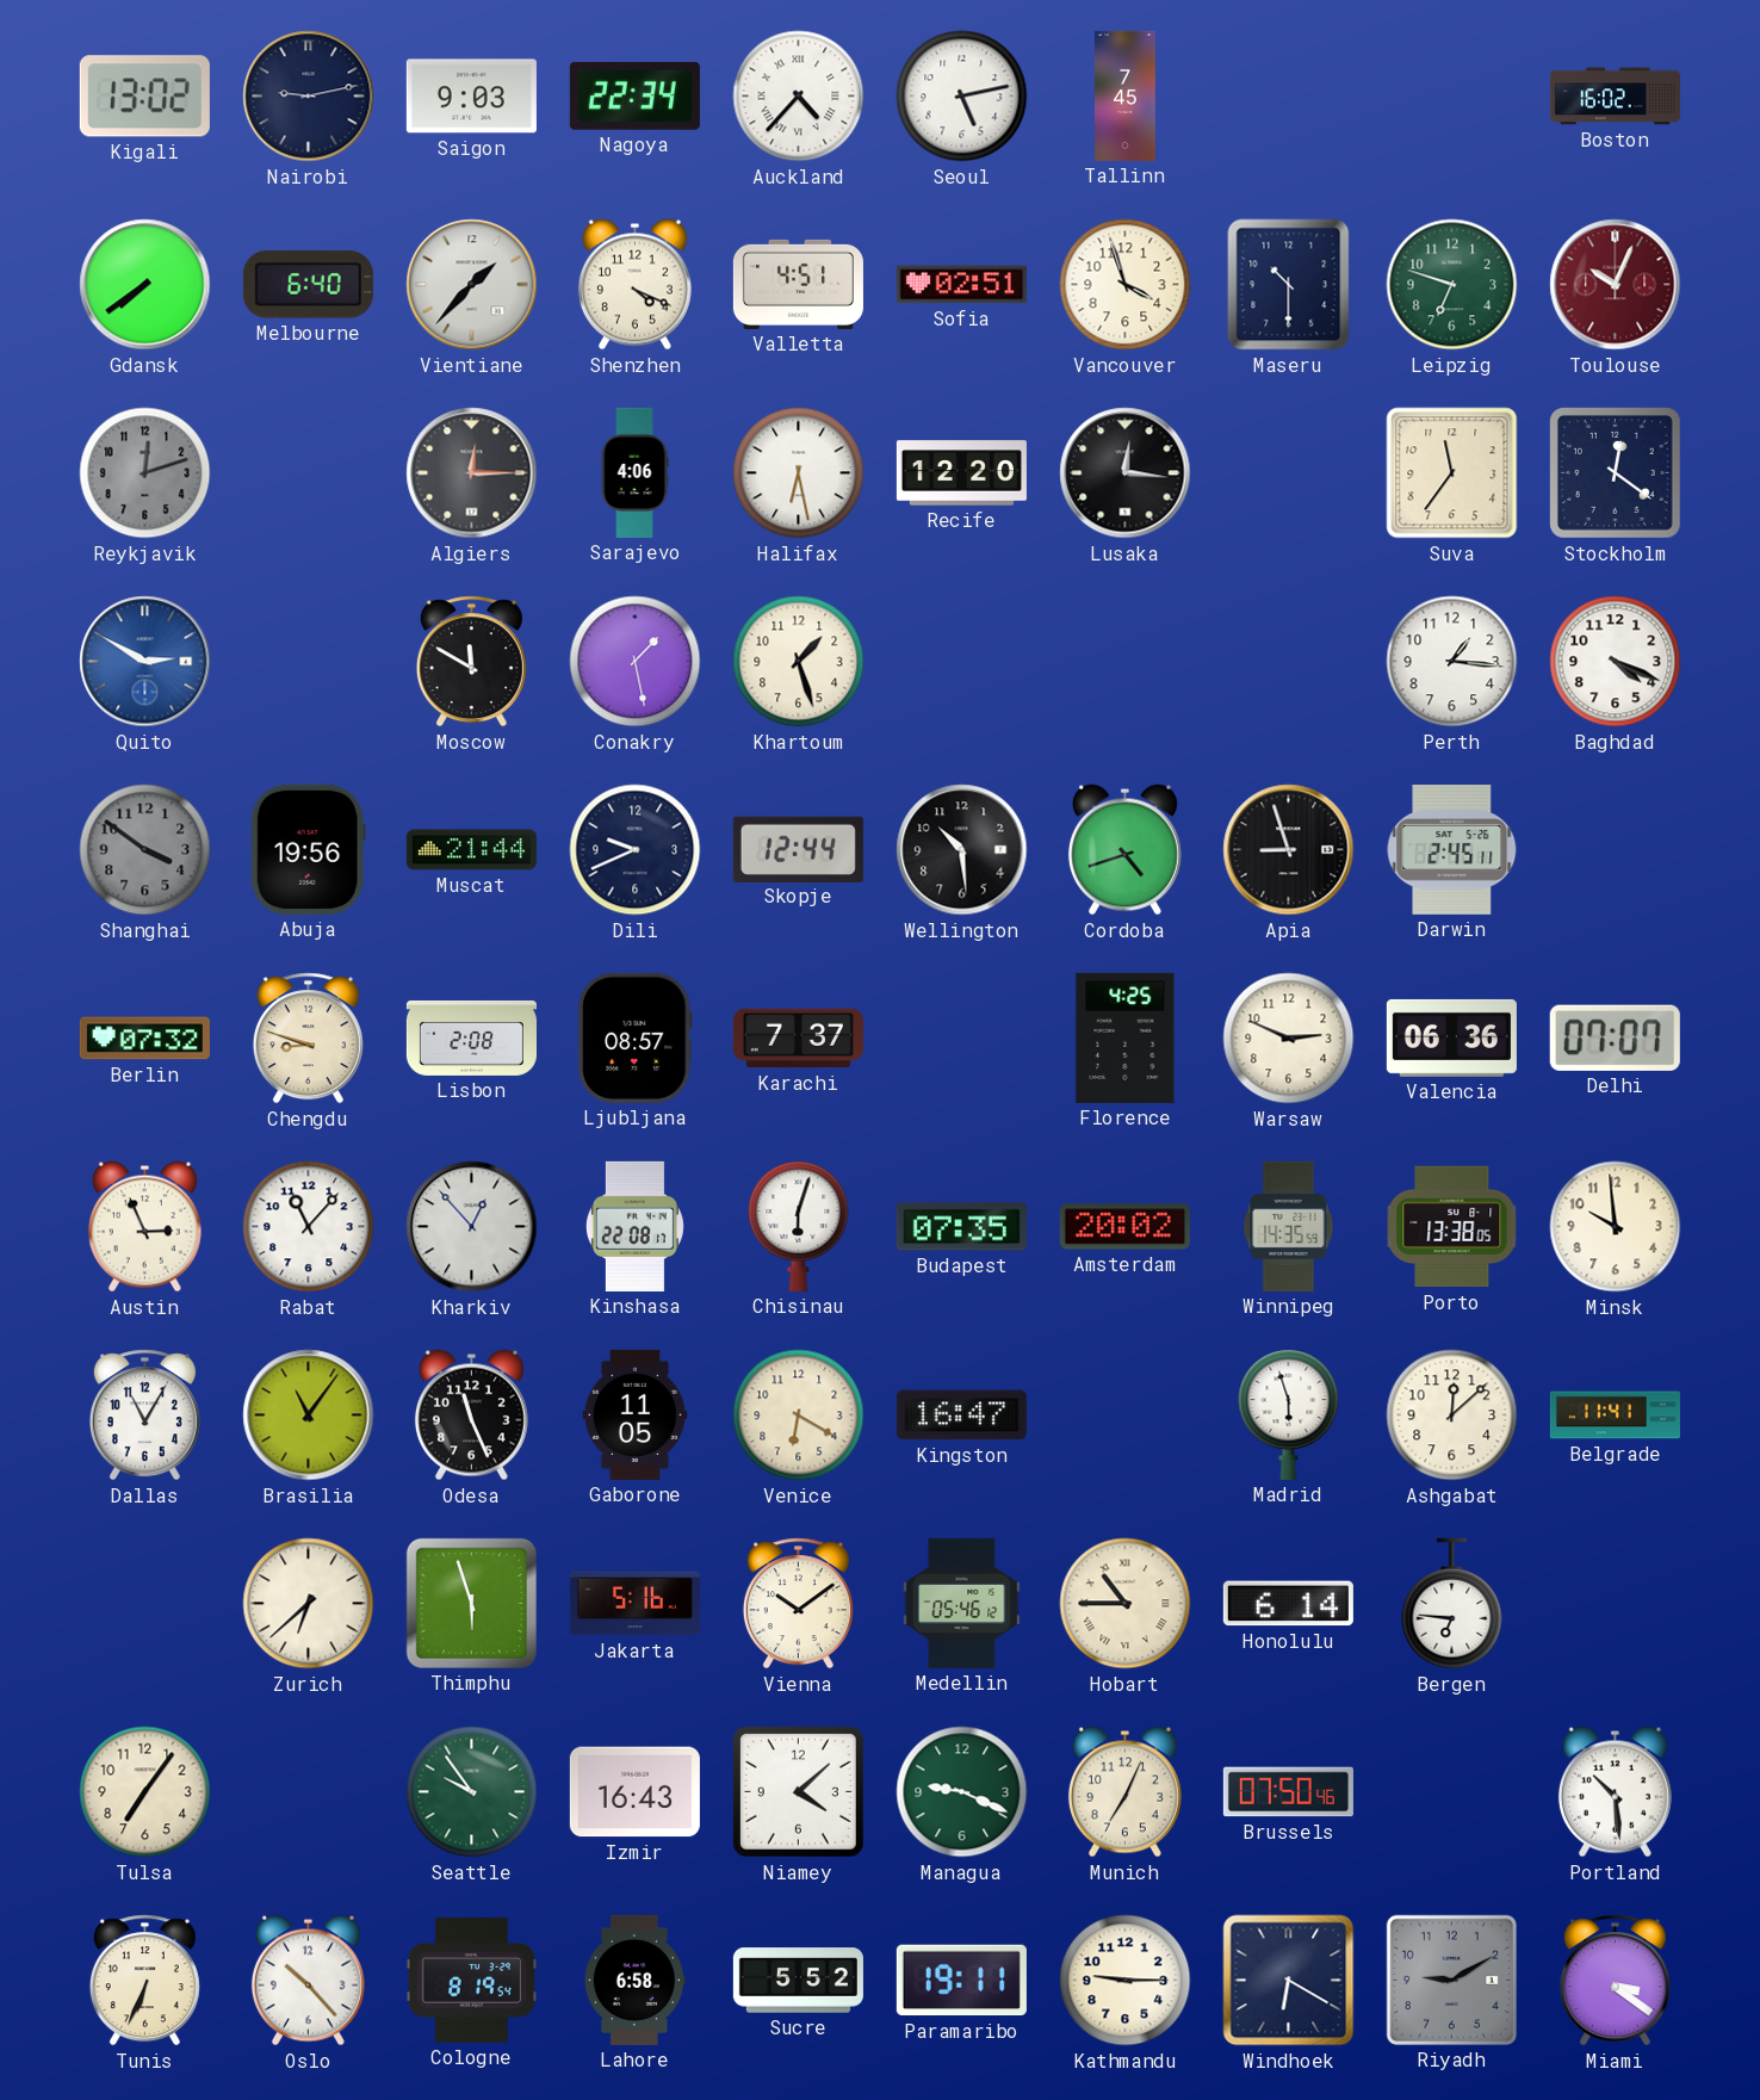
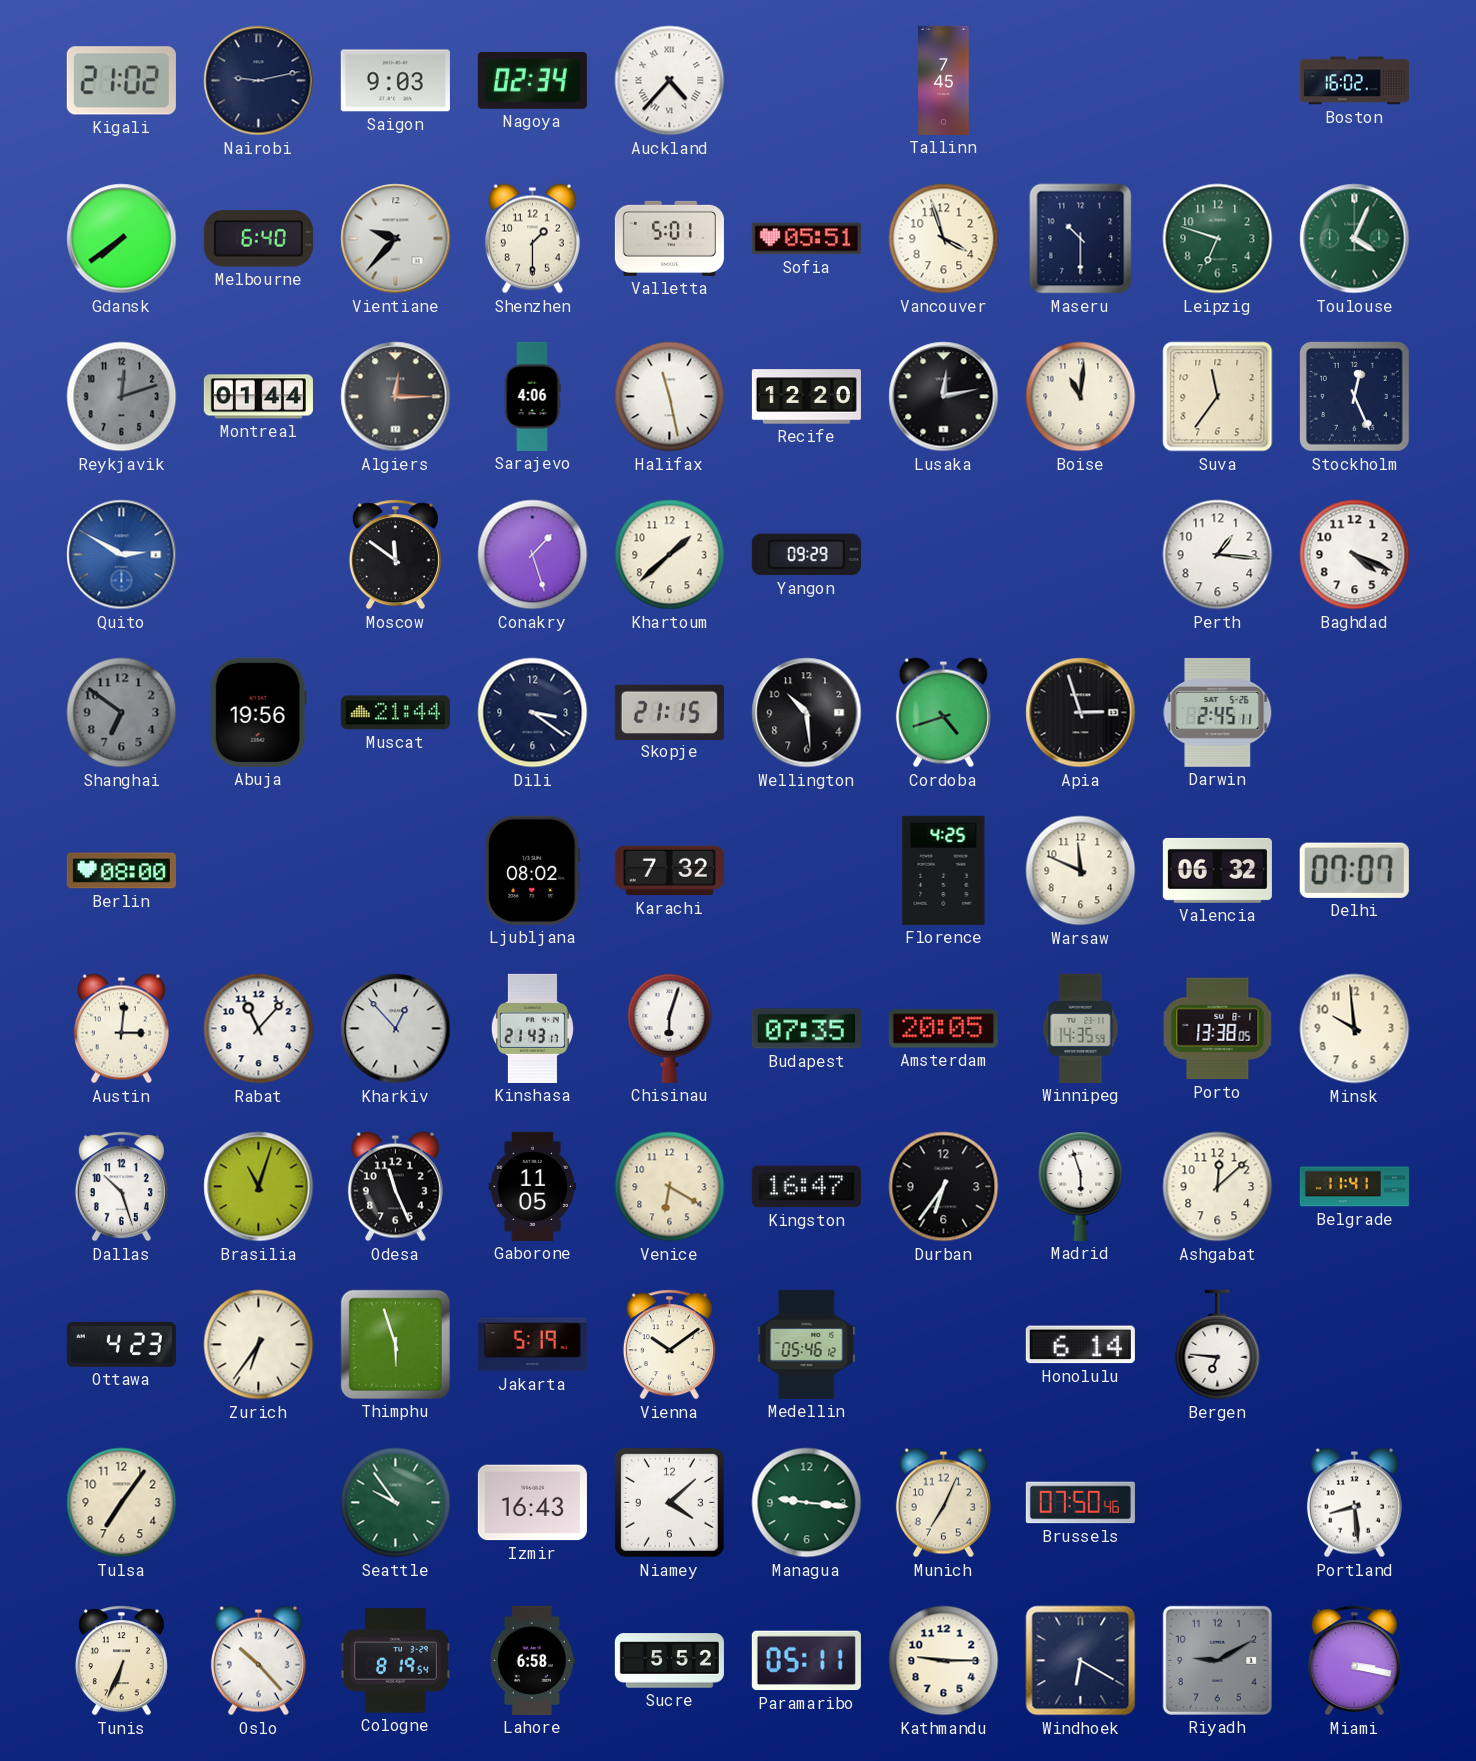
Kigali: 13:02 -> 21:02 (121, 81)
Nagoya: 22:34 -> 02:34 (532, 80)
Seoul: 5:13 -> none (962, 97)
Vientiane: 1:37 -> 9:37 (396, 239)
Shenzhen: 4:19 -> 1:30 (532, 239)
Valletta: 4:51 -> 5:01 (669, 238)
Sofia: 02:51 -> 05:51 (806, 239)
Toulouse: 10:04 -> 4:04 (1355, 239)
Toulouse dial: burgundy -> green (1355, 239)
Montreal: none -> 01:44 (258, 397)
Halifax: 6:28 -> 11:28 (670, 397)
Lusaka: 12:16 -> 12:13 (944, 397)
Boise: none -> 11:01 (1081, 397)
Stockholm: 12:21 -> 12:26 (1354, 396)
Moscow: 11:50 -> 11:51 (395, 555)
Conakry: 1:28 -> 1:27 (533, 555)
Khartoum: 1:27 -> 1:38 (670, 555)
Yangon: none -> 09:29 (806, 555)
Shanghai: 3:51 -> 6:51 (122, 713)
Dili: 9:41 -> 3:21 (533, 713)
Skopje: 12:44 -> 21:15 (669, 712)
Apia: 8:57 -> 2:57 (1081, 713)
Berlin: 07:32 -> 08:00 (121, 871)
Chengdu: 8:48 -> none (308, 1039)
Lisbon: 2:08 -> none (471, 1037)
Ljubljana: 08:57 -> 08:02 (533, 870)
Karachi: 7:37 -> 7:32 (669, 871)
Warsaw: 2:49 -> 11:49 (1081, 871)
Valencia: 06:36 -> 06:32 (1217, 870)
Austin: 2:56 -> 3:01 (121, 1029)
Kinshasa: 22:08 -> 21:43 (532, 1028)
Amsterdam: 20:02 -> 20:05 (943, 1029)
Dallas: 11:05 -> 10:27 (121, 1187)
Brasilia: 11:06 -> 11:03 (259, 1187)
Durban: none -> 6:36 (944, 1187)
Ottawa: none -> 4:23 (121, 1345)
Zurich: 6:38 -> 6:36 (259, 1345)
Jakarta: 5:16 -> 5:19 (532, 1345)
Hobart: 10:45 -> none (1126, 1604)
Managua: 9:19 -> 9:16 (807, 1503)
Portland: 10:29 -> 8:29 (1354, 1503)
Paramaribo: 19:11 -> 05:11 (806, 1661)
Miami: 3:21 -> 3:17 (1354, 1661)
